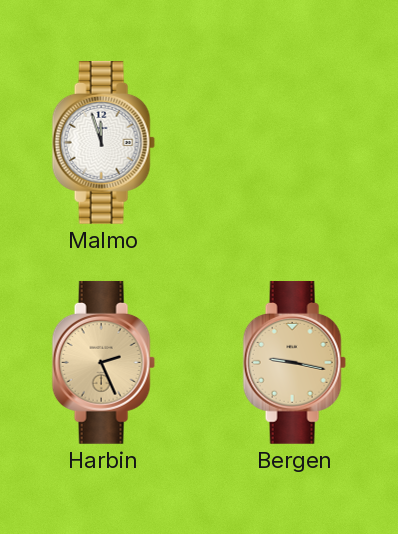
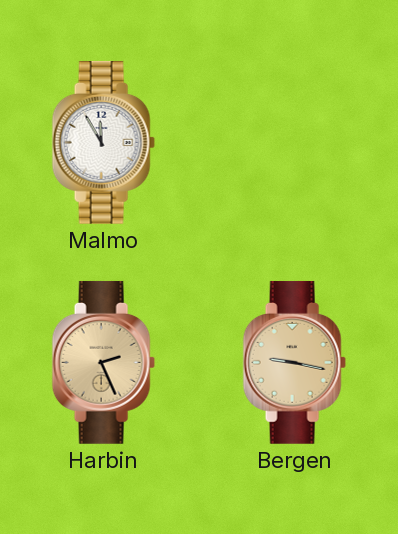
Malmo: 11:57 -> 11:55 (103, 142)
